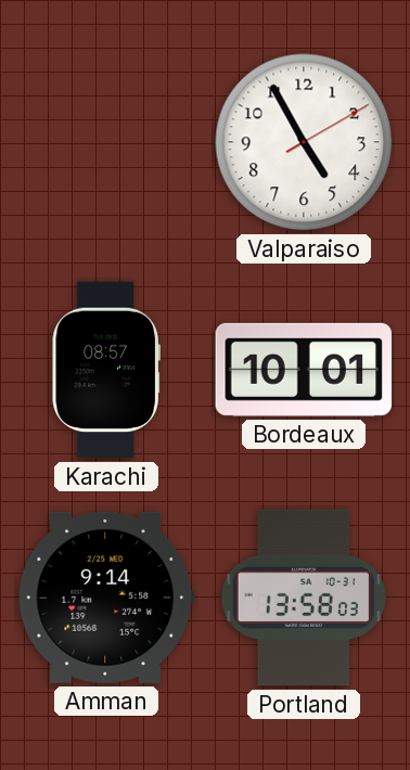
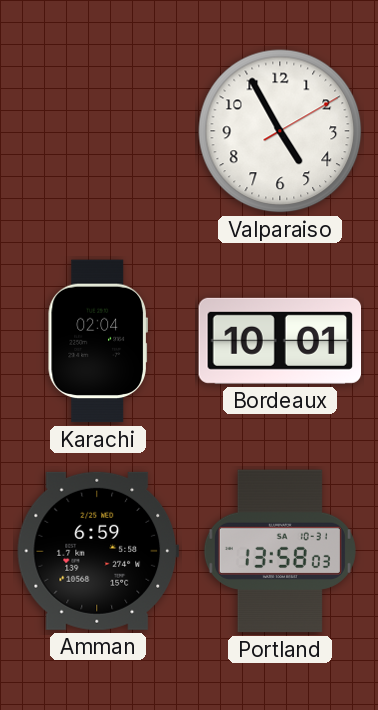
Karachi: 08:57 -> 02:04 (98, 341)
Amman: 9:14 -> 6:59 (98, 551)
